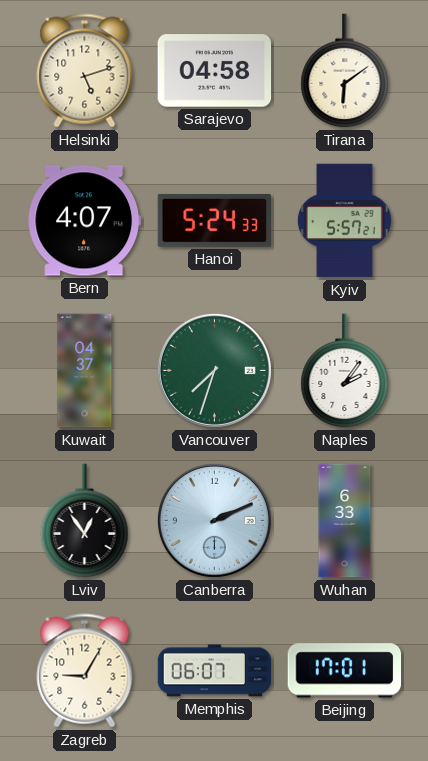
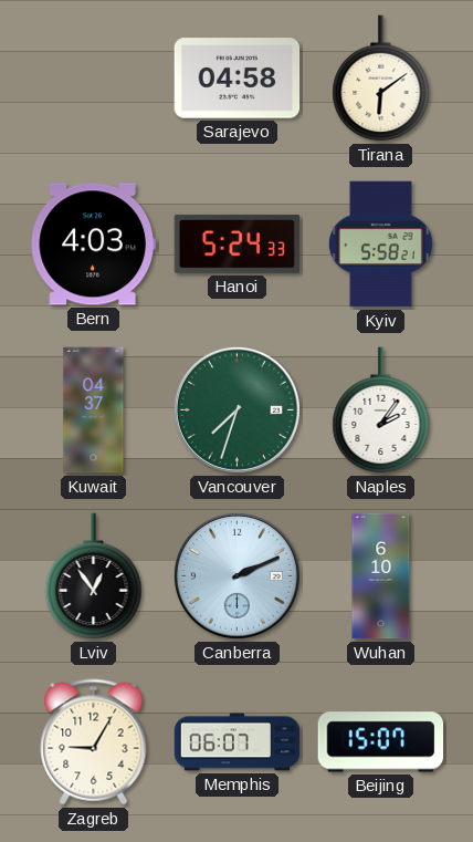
Helsinki: 5:12 -> none (85, 71)
Bern: 4:07 -> 4:03 (94, 245)
Kyiv: 5:57 -> 5:58 (380, 245)
Wuhan: 6:33 -> 6:10 (381, 576)
Beijing: 17:01 -> 15:07 (381, 742)
